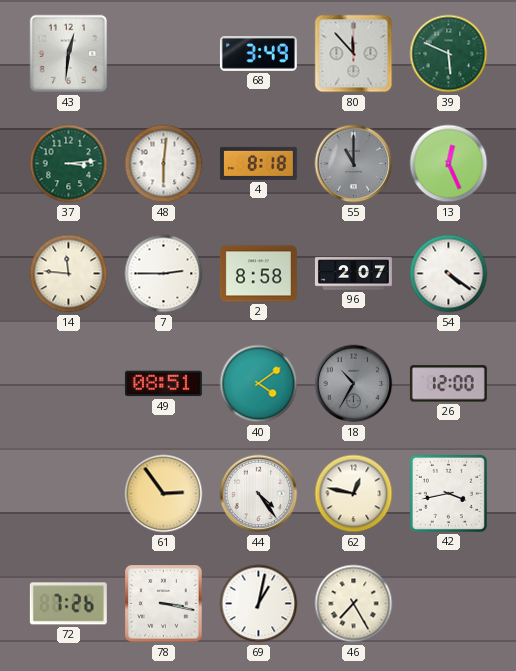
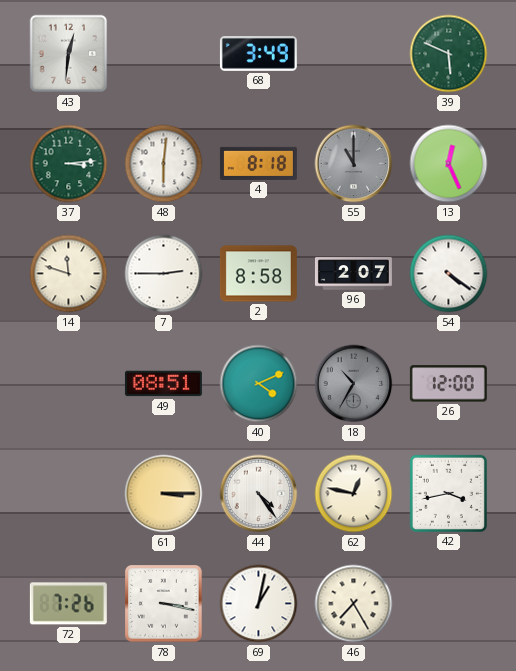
80: 11:53 -> none (354, 54)
14: 11:46 -> 11:48 (69, 274)
40: 4:09 -> 4:11 (259, 384)
61: 2:54 -> 3:15 (164, 494)
